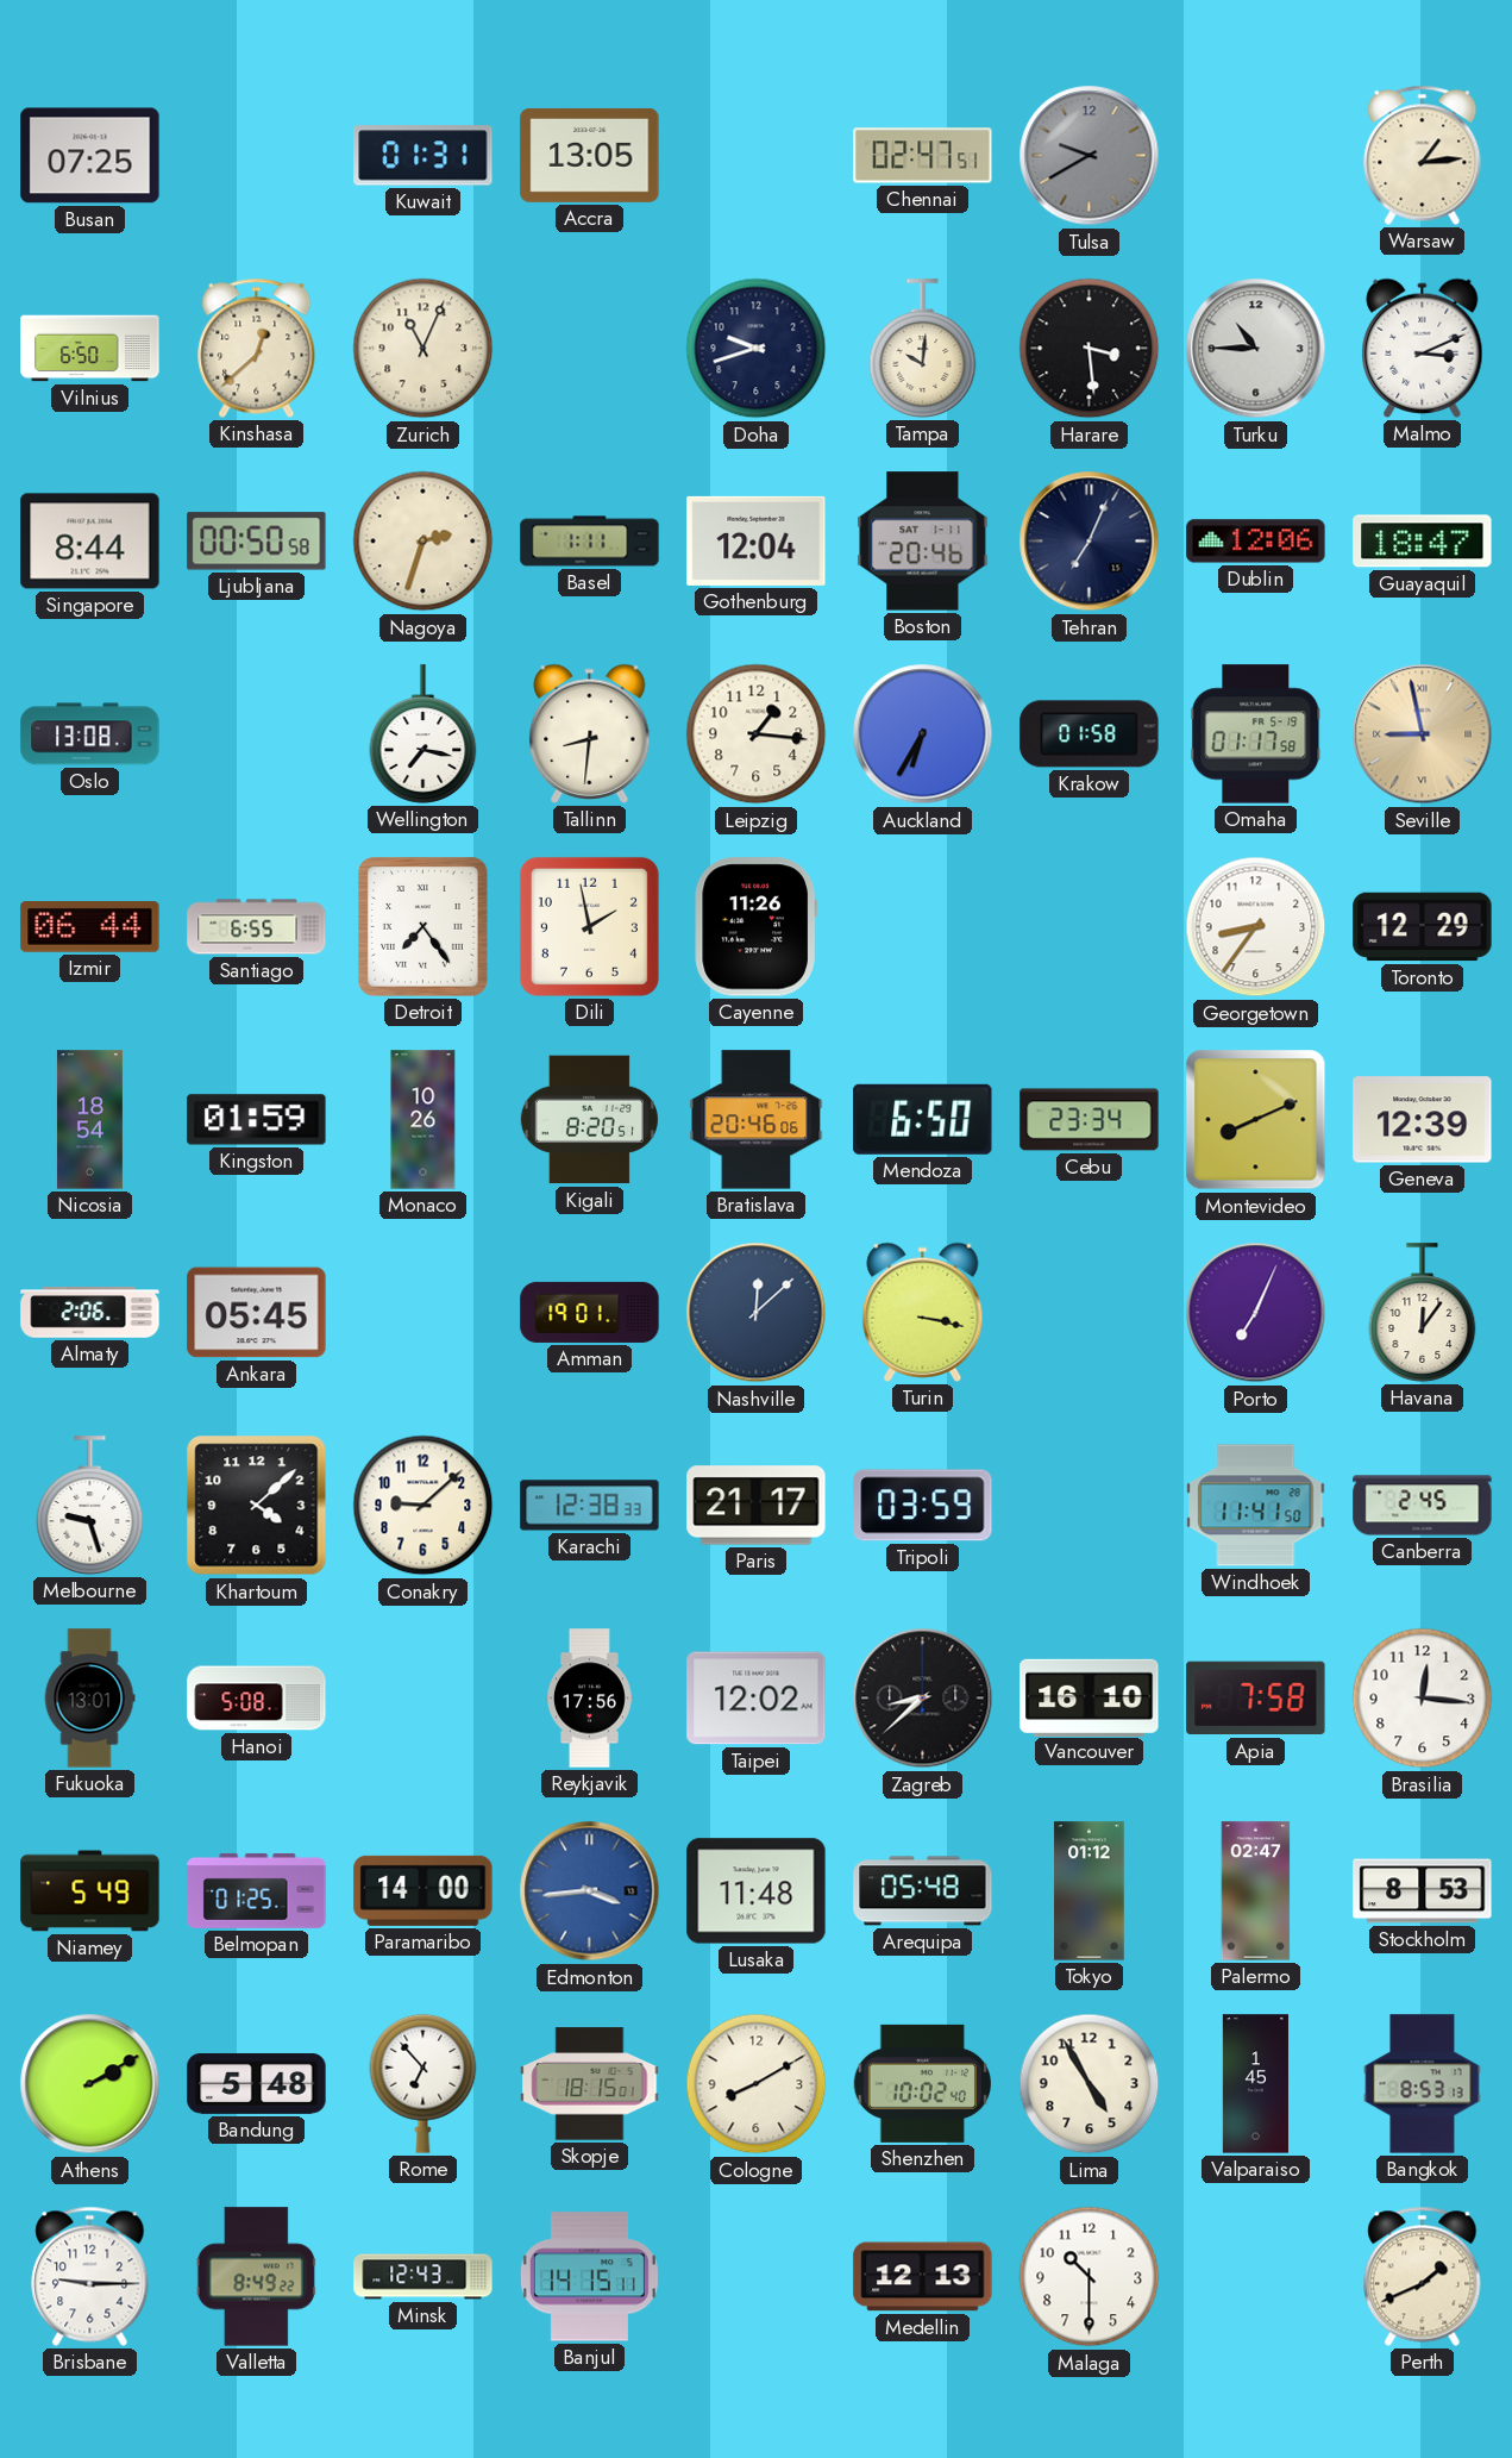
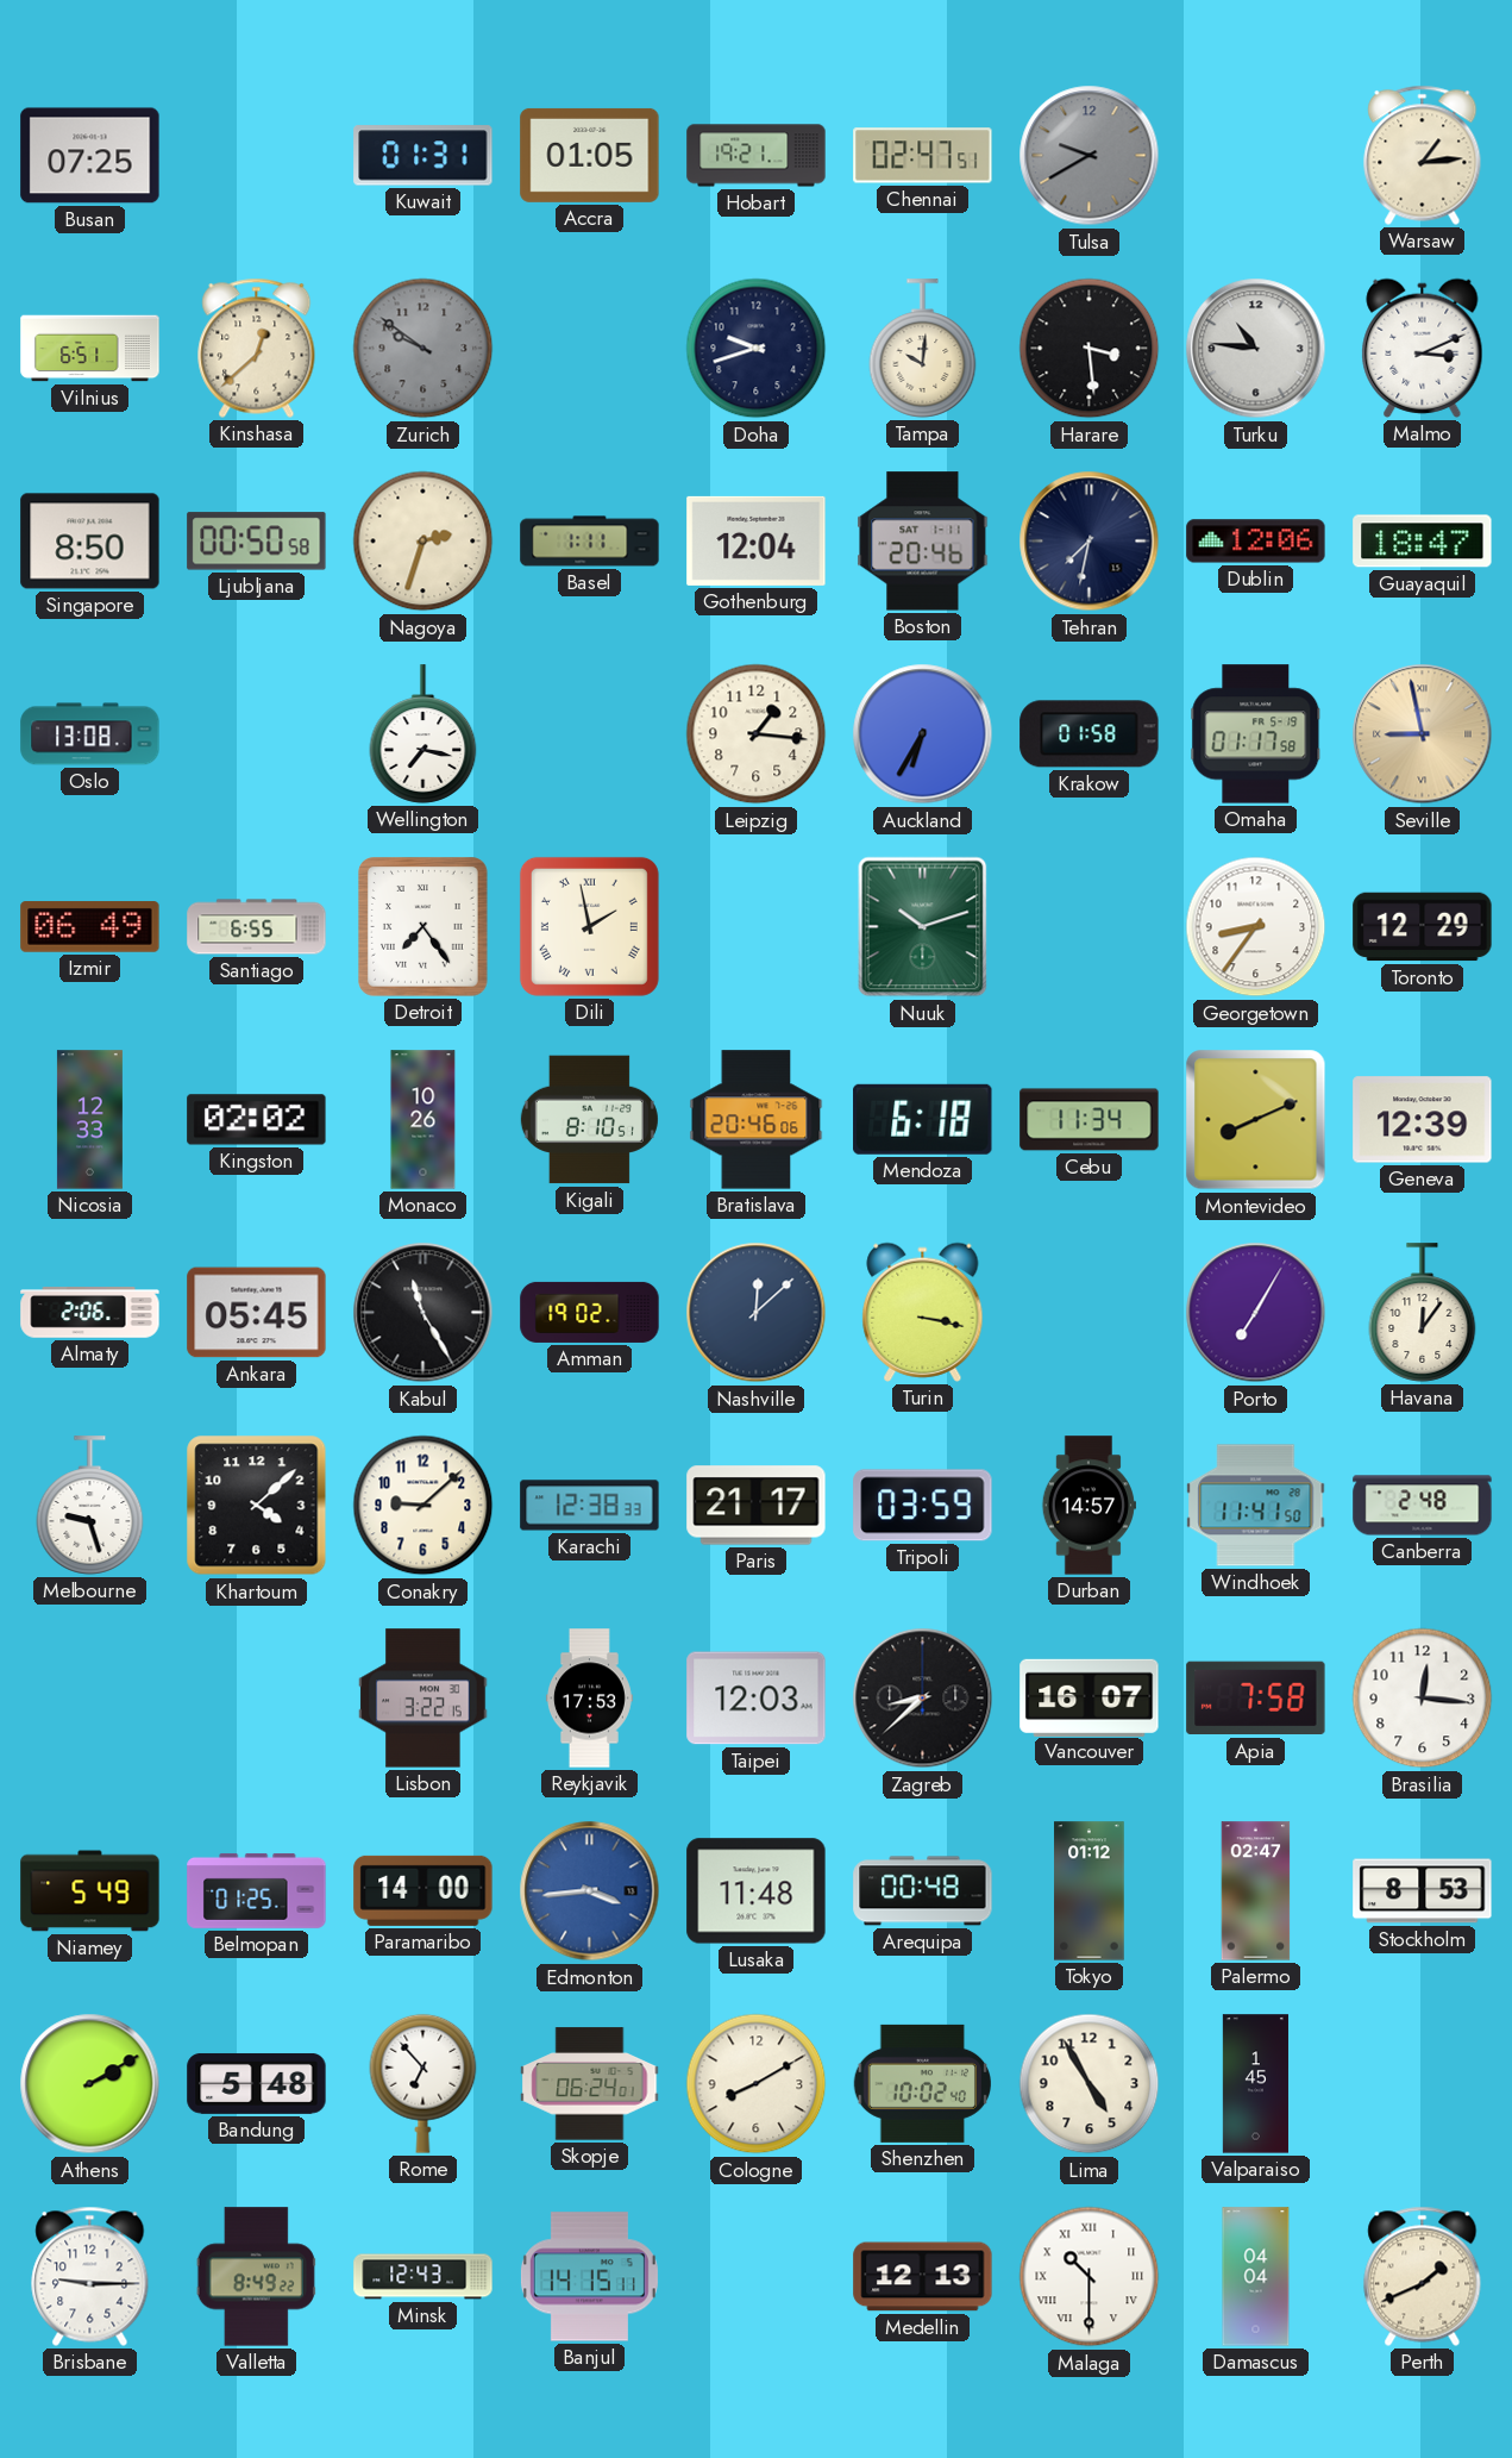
Accra: 13:05 -> 01:05 (590, 155)
Hobart: none -> 19:21 (757, 156)
Vilnius: 6:50 -> 6:51 (90, 349)
Zurich: 11:04 -> 9:51 (424, 349)
Zurich dial: cream -> grey (424, 349)
Turku: 10:45 -> 10:46 (1256, 349)
Singapore: 8:44 -> 8:50 (90, 542)
Tehran: 7:04 -> 7:32 (1090, 542)
Tallinn: 8:31 -> none (590, 733)
Izmir: 06:44 -> 06:49 (90, 927)
Dili numerals: Arabic -> Roman (589, 926)
Cayenne: 11:26 -> none (755, 927)
Nuuk: none -> 10:12 (923, 927)
Nicosia: 18:54 -> 12:33 (89, 1120)
Kingston: 01:59 -> 02:02 (257, 1120)
Kigali: 8:20 -> 8:10 (589, 1120)
Mendoza: 6:50 -> 6:18 (923, 1119)
Cebu: 23:34 -> 11:34 (1090, 1120)
Kabul: none -> 11:25 (424, 1313)
Amman: 19:01 -> 19:02 (590, 1312)
Porto: 7:04 -> 7:05 (1256, 1313)
Durban: none -> 14:57 (1088, 1506)
Canberra: 2:45 -> 2:48 (1423, 1506)
Fukuoka: 13:01 -> none (89, 1699)
Hanoi: 5:08 -> none (257, 1699)
Lisbon: none -> 3:22 (424, 1699)
Reykjavik: 17:56 -> 17:53 (589, 1699)
Taipei: 12:02 -> 12:03 (757, 1699)
Vancouver: 16:10 -> 16:07 (1090, 1697)
Arequipa: 05:48 -> 00:48 (923, 1891)
Skopje: 18:15 -> 06:24 (590, 2084)
Bangkok: 8:53 -> none (1423, 2084)
Malaga numerals: Arabic -> Roman (1090, 2277)
Damascus: none -> 04:04 (1256, 2277)
